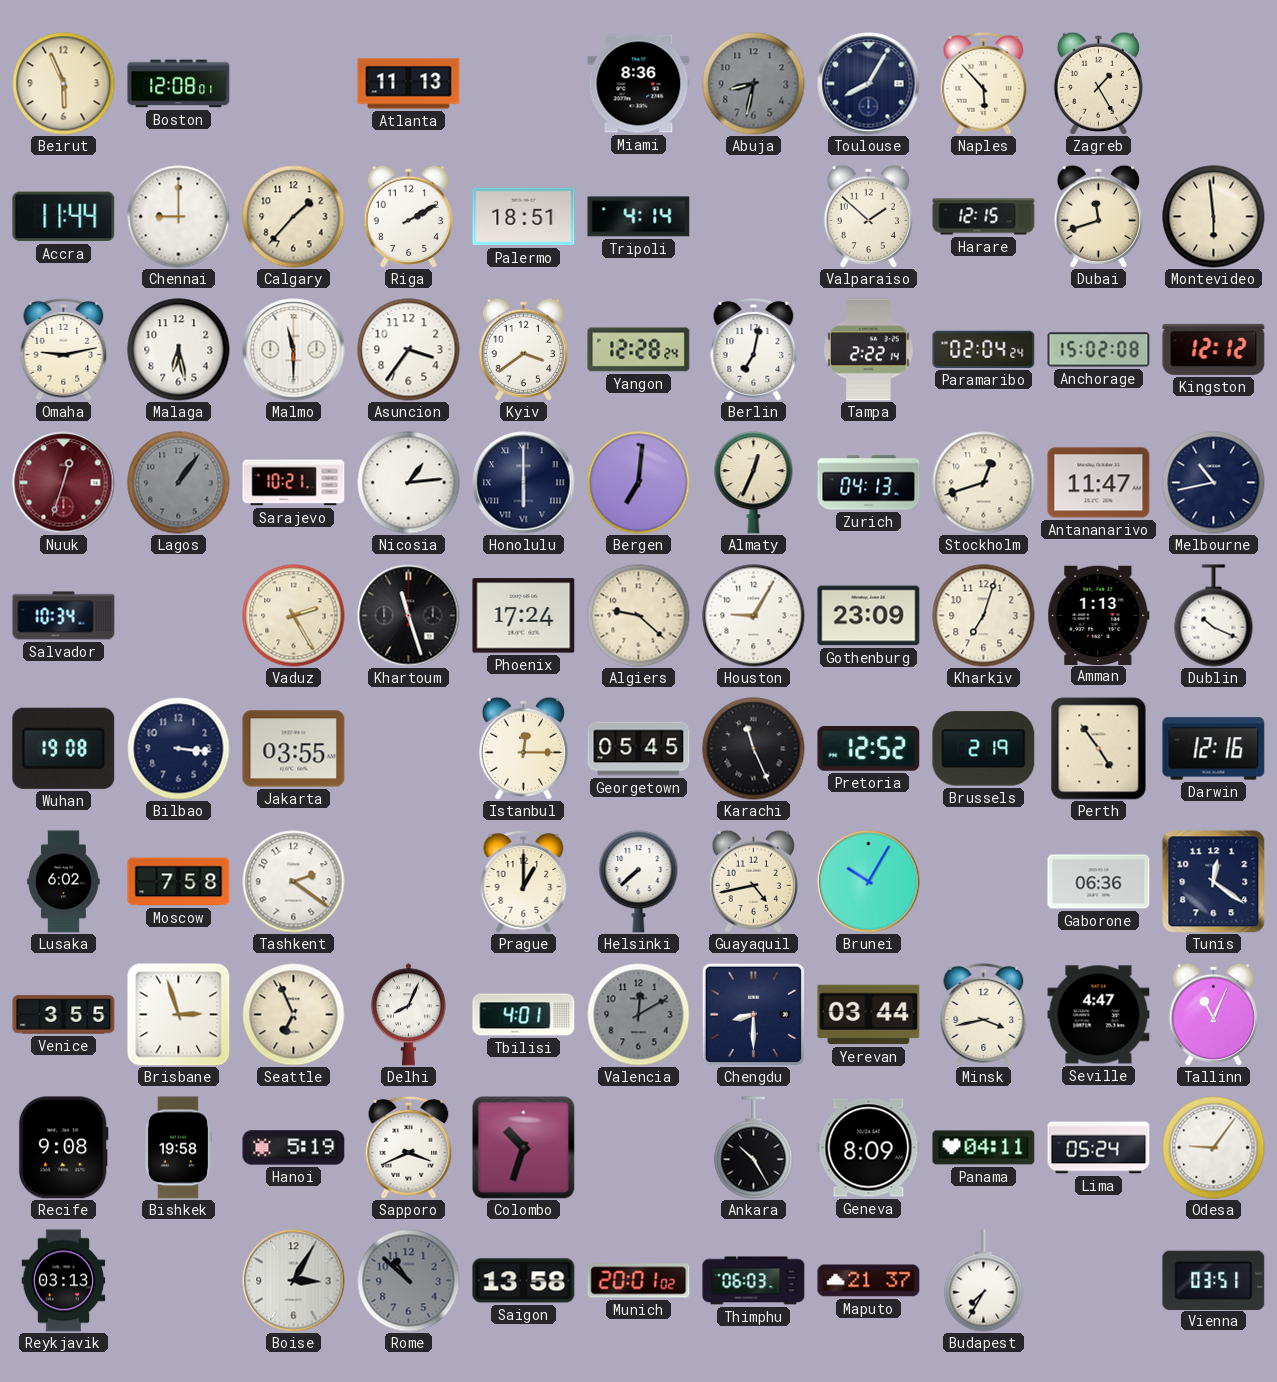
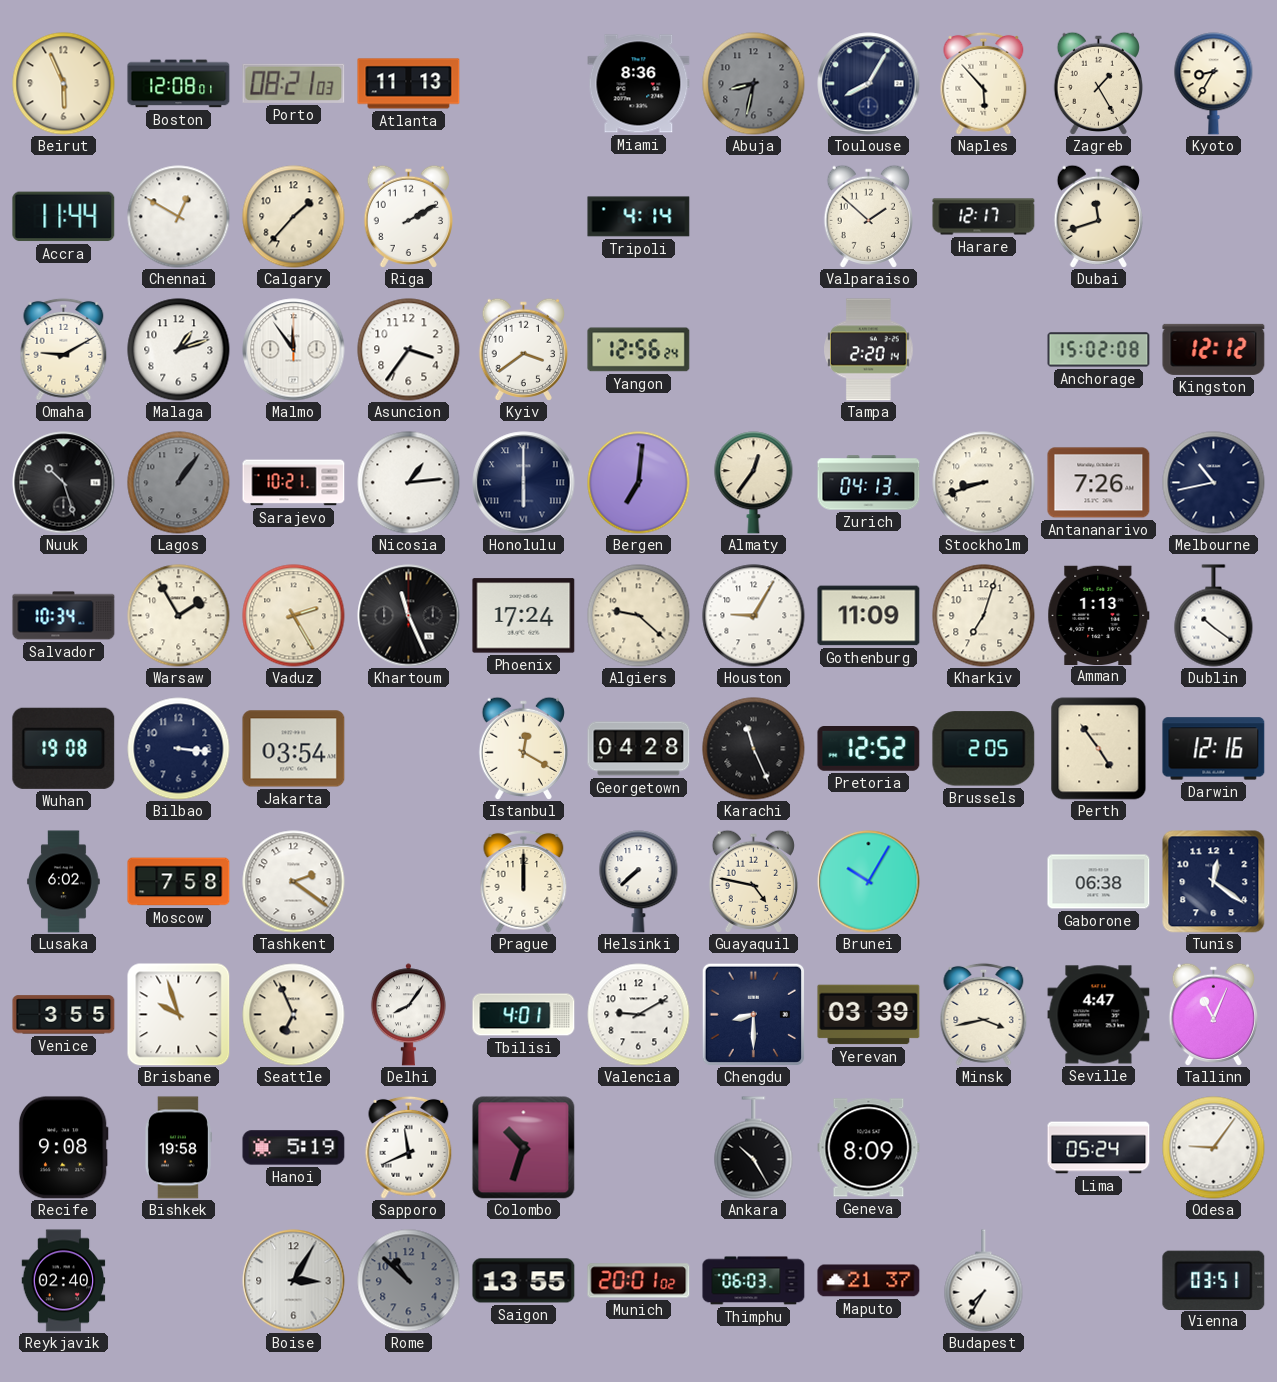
Porto: none -> 08:21 (294, 83)
Kyoto: none -> 8:35 (1214, 84)
Chennai: 9:00 -> 12:50 (179, 217)
Palermo: 18:51 -> none (524, 217)
Harare: 12:15 -> 12:17 (984, 217)
Montevideo: 5:59 -> none (1214, 217)
Omaha: 9:13 -> 9:10 (64, 349)
Malaga: 6:28 -> 1:12 (179, 350)
Malmo: 11:30 -> 11:54 (294, 350)
Yangon: 12:28 -> 12:56 (639, 350)
Berlin: 7:02 -> none (754, 349)
Tampa: 2:22 -> 2:20 (869, 350)
Paramaribo: 02:04 -> none (984, 349)
Nuuk: 12:33 -> 10:27 (64, 483)
Nuuk dial: burgundy -> black (64, 483)
Almaty: 12:34 -> 12:36 (754, 483)
Stockholm: 12:42 -> 8:42 (984, 483)
Antananarivo: 11:47 -> 7:26 (1099, 483)
Warsaw: none -> 1:55 (179, 616)
Khartoum: 11:27 -> 11:26 (409, 616)
Gothenburg: 23:09 -> 11:09 (869, 616)
Dublin: 10:19 -> 10:21 (1214, 616)
Jakarta: 03:55 -> 03:54 (294, 749)
Istanbul: 12:15 -> 12:20 (523, 748)
Georgetown: 05:45 -> 04:28 (639, 749)
Brussels: 2:19 -> 2:05 (984, 749)
Prague: 1:00 -> 12:00 (524, 881)
Guayaquil: 4:43 -> 4:47 (753, 881)
Gaborone: 06:36 -> 06:38 (1099, 882)
Brisbane: 2:57 -> 9:57 (178, 1014)
Delhi: 8:04 -> 8:06 (408, 1015)
Valencia: 12:10 -> 9:10 (639, 1015)
Valencia dial: grey -> white (639, 1015)
Yerevan: 03:44 -> 03:39 (869, 1015)
Sapporo: 3:41 -> 11:41 (409, 1147)
Panama: 04:11 -> none (984, 1148)
Reykjavik: 03:13 -> 02:40 (64, 1281)
Saigon: 13:58 -> 13:55 (524, 1281)
